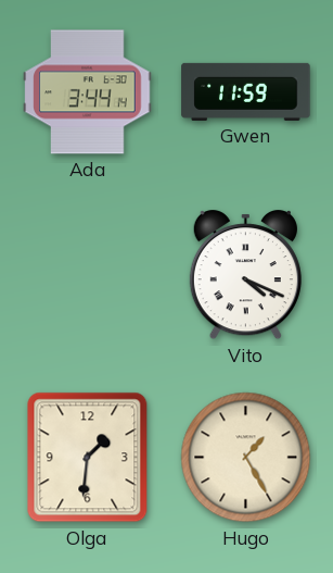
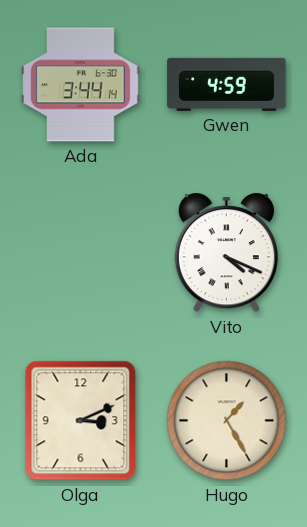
Gwen: 11:59 -> 4:59 (227, 84)
Olga: 1:31 -> 3:11 (81, 421)
